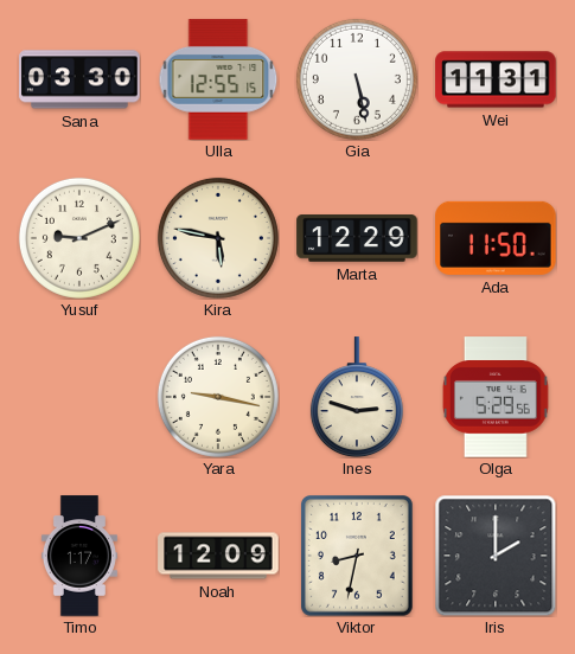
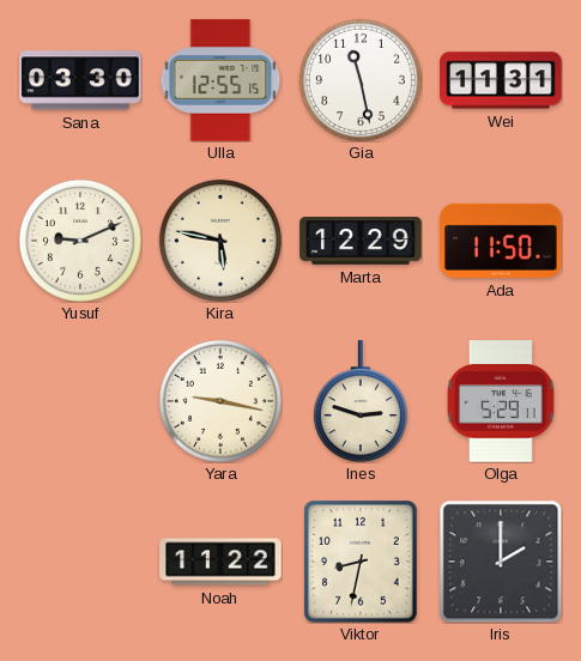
Gia: 5:28 -> 11:28 (361, 80)
Olga: 5:29:56 -> 5:29:11 (501, 401)
Timo: 1:17 -> none (79, 556)
Noah: 12:09 -> 11:22 (220, 562)
